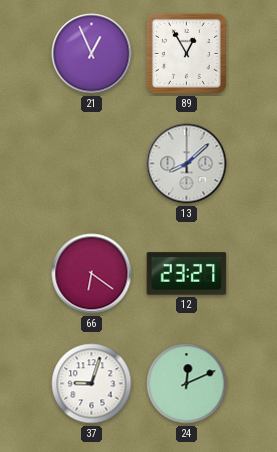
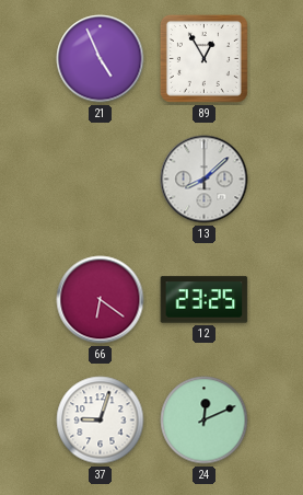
21: 12:56 -> 4:56 (101, 59)
12: 23:27 -> 23:25 (205, 300)
